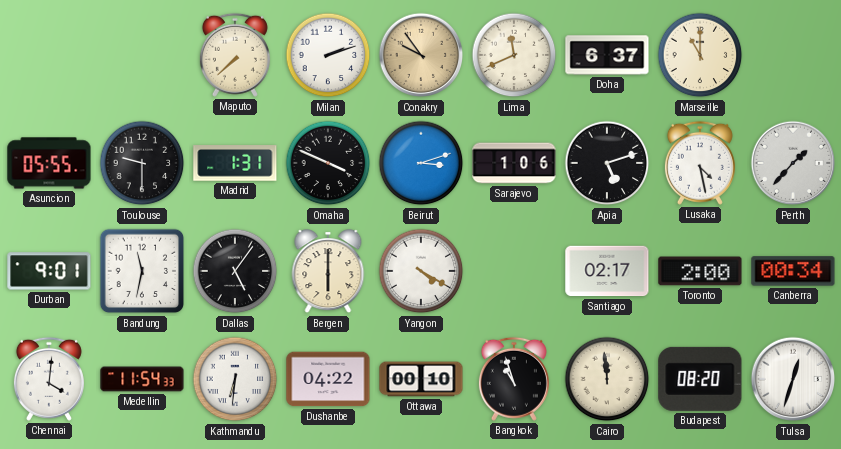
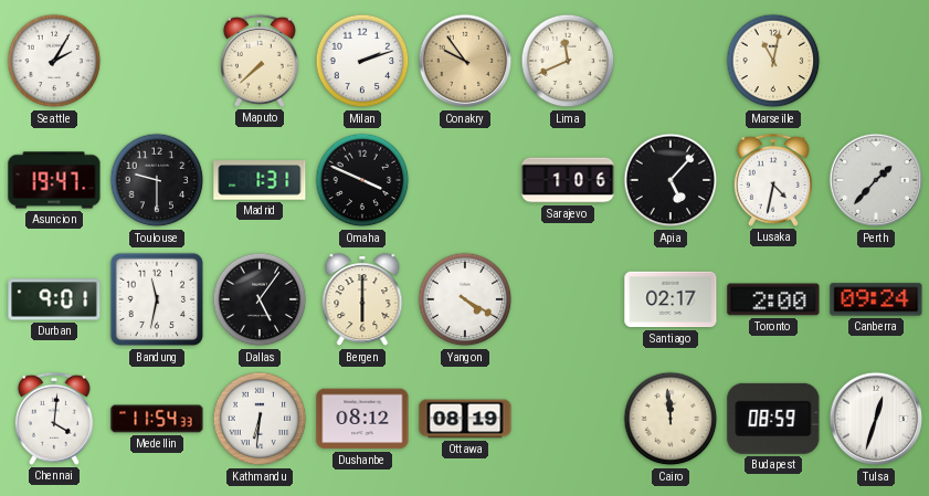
Seattle: none -> 2:05 (54, 61)
Doha: 6:37 -> none (607, 55)
Marseille: 11:00 -> 11:02 (773, 61)
Asuncion: 05:55 -> 19:47 (54, 180)
Beirut: 3:12 -> none (421, 163)
Apia: 5:12 -> 5:07 (671, 180)
Lusaka: 4:28 -> 4:32 (773, 180)
Canberra: 00:34 -> 09:24 (876, 299)
Dushanbe: 04:22 -> 08:12 (362, 419)
Ottawa: 00:10 -> 08:19 (465, 419)
Bangkok: 10:57 -> none (514, 379)
Budapest: 08:20 -> 08:59 (773, 419)
